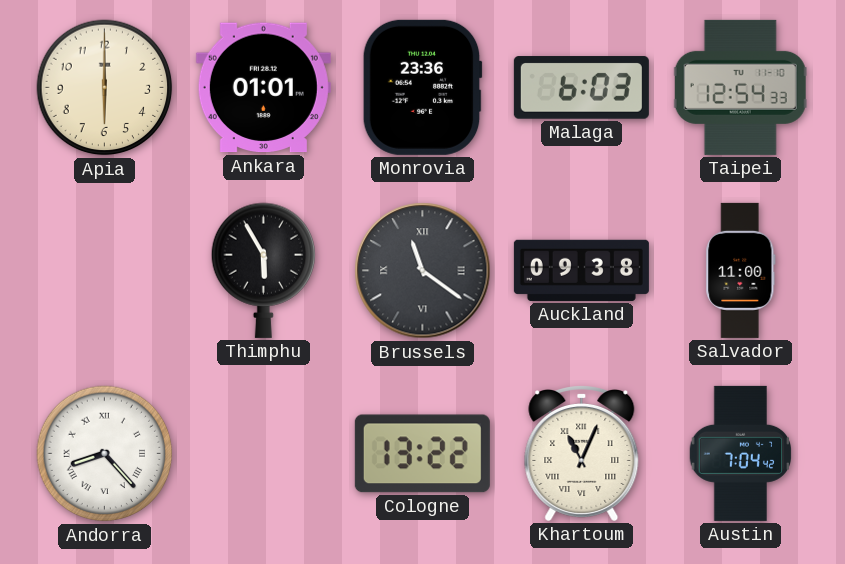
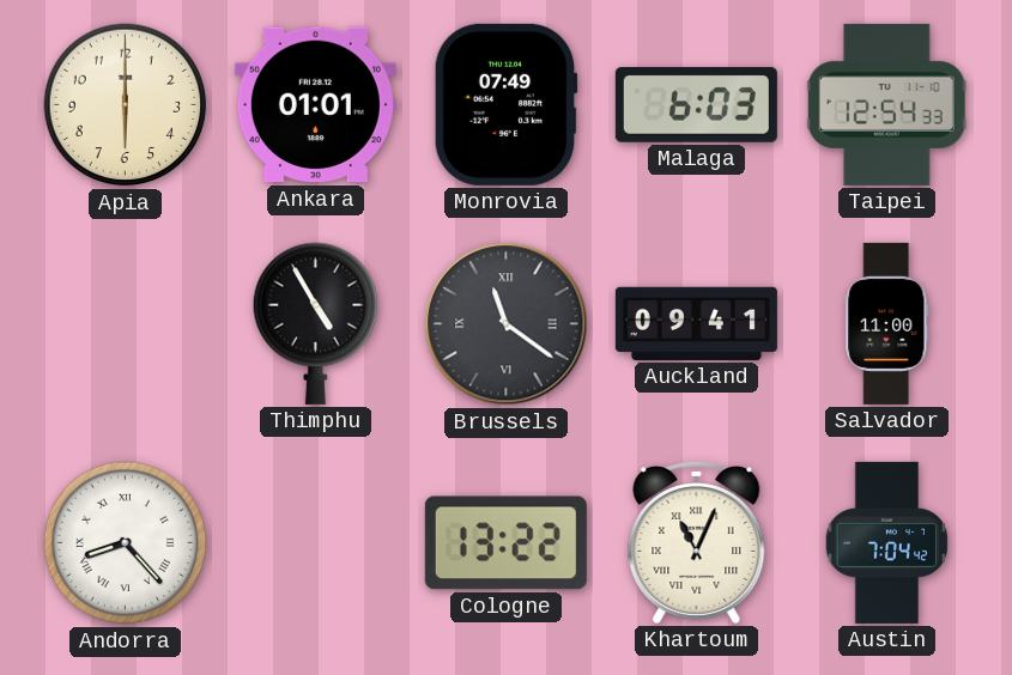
Monrovia: 23:36 -> 07:49 (505, 104)
Thimphu: 5:55 -> 4:55 (315, 323)
Auckland: 09:38 -> 09:41 (696, 323)
